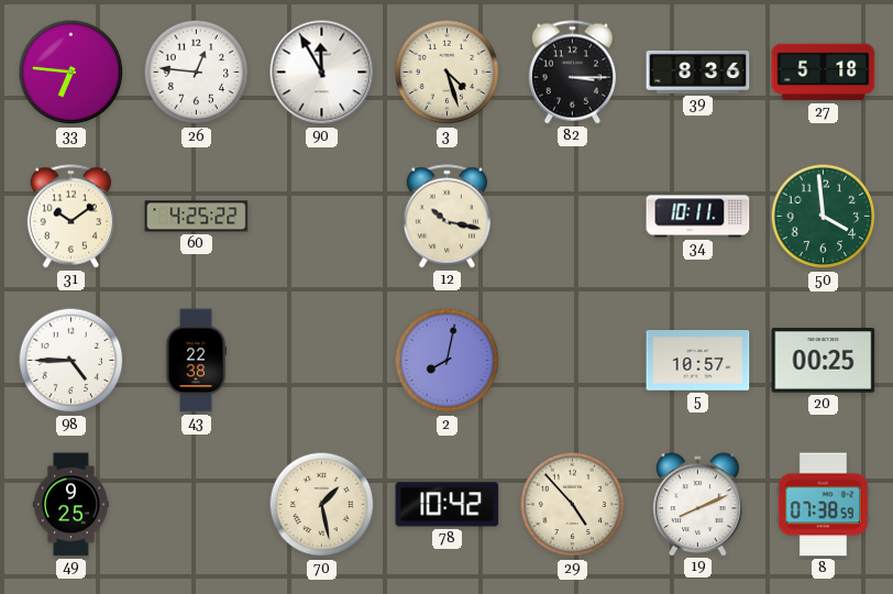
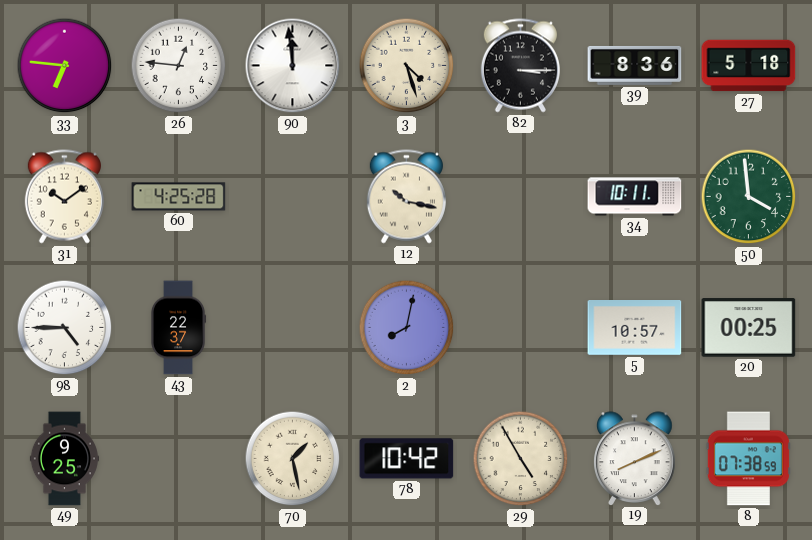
90: 11:55 -> 11:59 (293, 66)
60: 4:25:22 -> 4:25:28 (179, 197)
43: 22:38 -> 22:37 (178, 328)
29: 4:53 -> 4:55 (521, 459)
